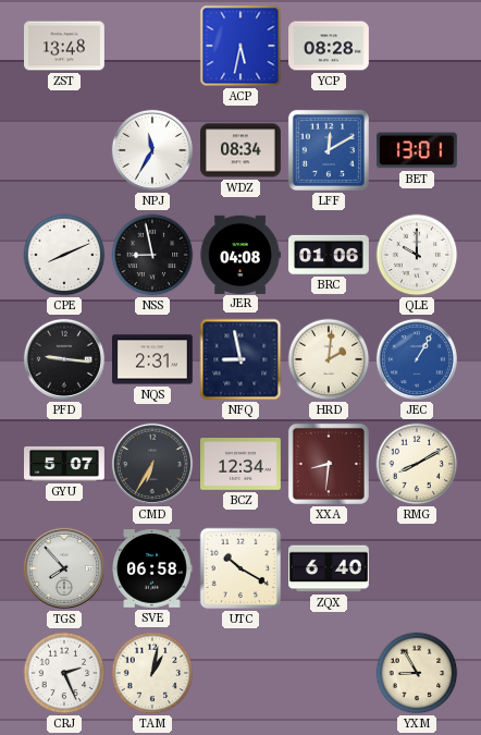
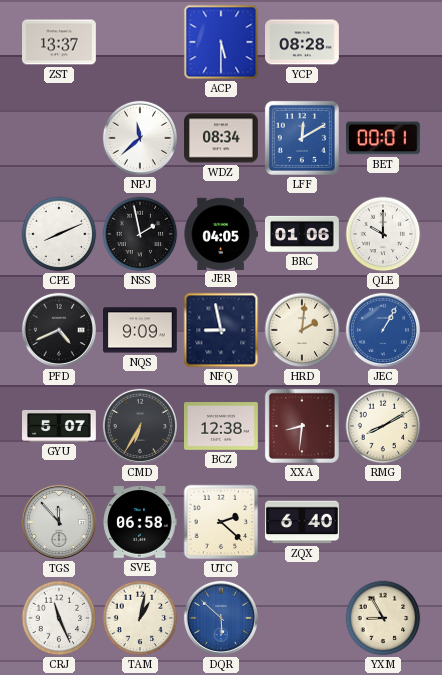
ZST: 13:48 -> 13:37 (60, 42)
ACP: 5:32 -> 5:30 (221, 42)
NPJ: 11:35 -> 11:38 (140, 138)
BET: 13:01 -> 00:01 (383, 138)
NSS: 8:58 -> 1:58 (140, 234)
JER: 04:08 -> 04:05 (221, 233)
PFD: 9:16 -> 4:41 (59, 330)
NQS: 2:31 -> 9:09 (141, 330)
BCZ: 12:34 -> 12:38 (222, 426)
TGS: 7:53 -> 11:53 (59, 522)
UTC: 10:20 -> 2:22 (221, 522)
CRJ: 2:26 -> 11:26 (59, 618)
DQR: none -> 5:52 (221, 618)
